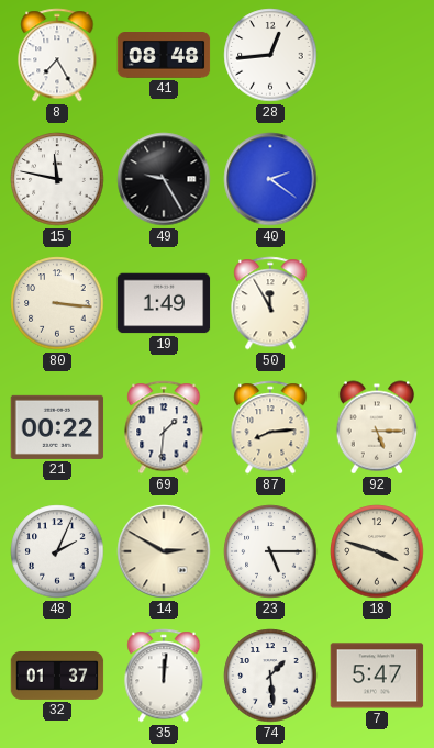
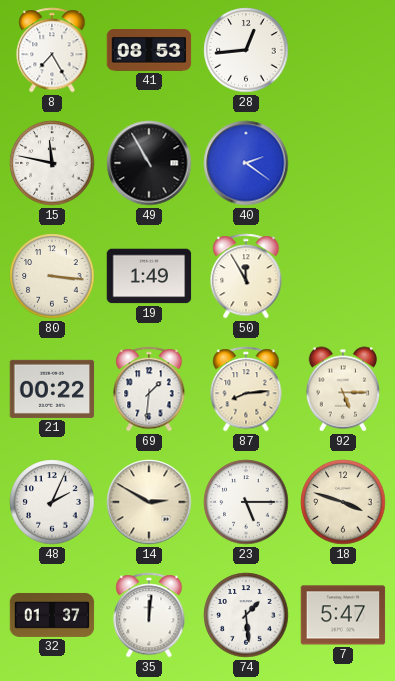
41: 08:48 -> 08:53 (149, 50)
49: 9:25 -> 10:55 (149, 163)
